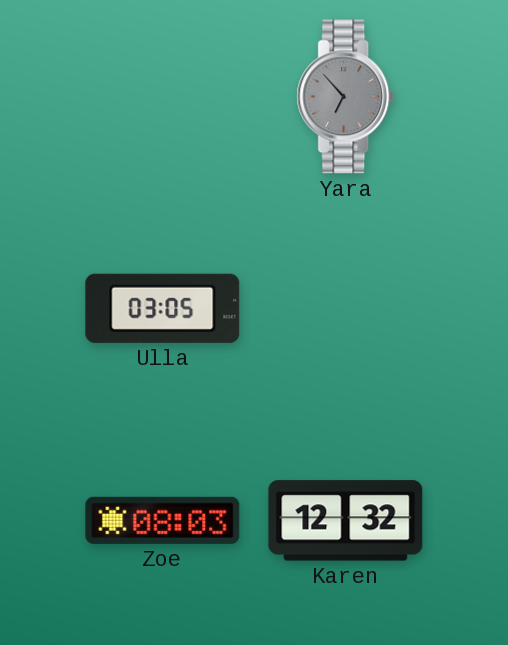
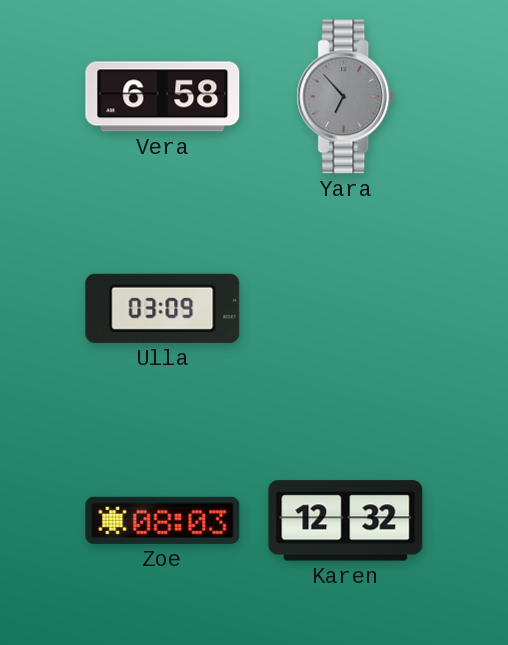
Vera: none -> 6:58 (163, 97)
Ulla: 03:05 -> 03:09 (163, 308)
